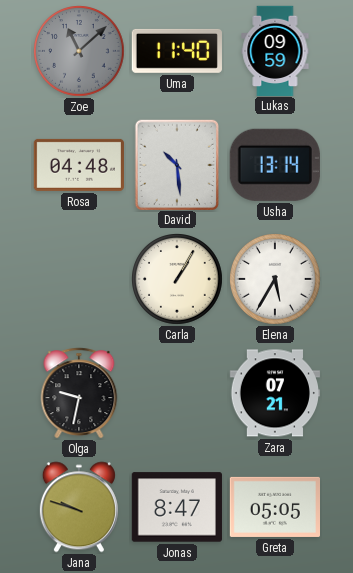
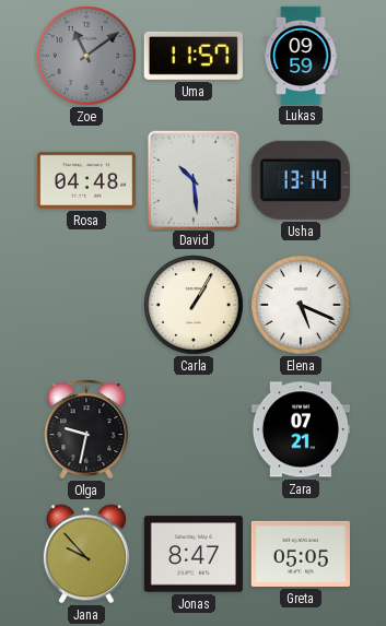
Zoe: 11:08 -> 11:09 (87, 57)
Uma: 11:40 -> 11:57 (194, 56)
Elena: 5:35 -> 5:19 (302, 306)
Jana: 9:48 -> 9:53 (86, 554)
